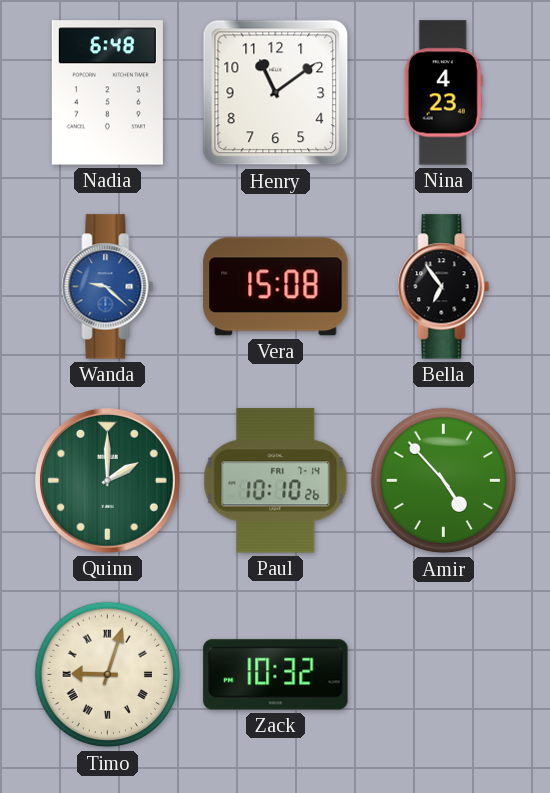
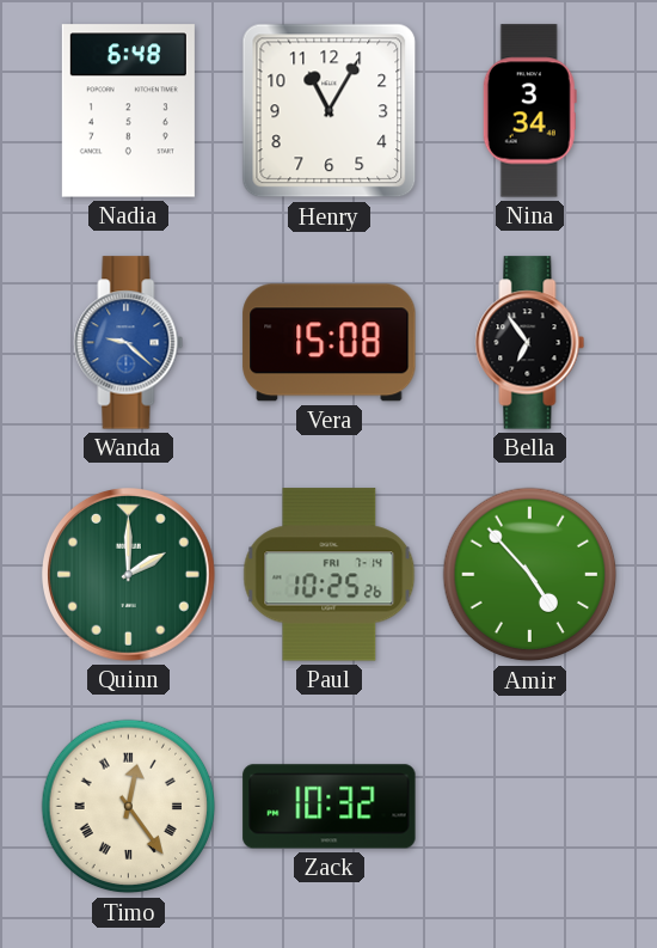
Henry: 11:09 -> 11:05 (330, 111)
Nina: 4:23 -> 3:34 (529, 111)
Paul: 10:10 -> 10:25 (330, 575)
Timo: 9:03 -> 12:24 (129, 807)
